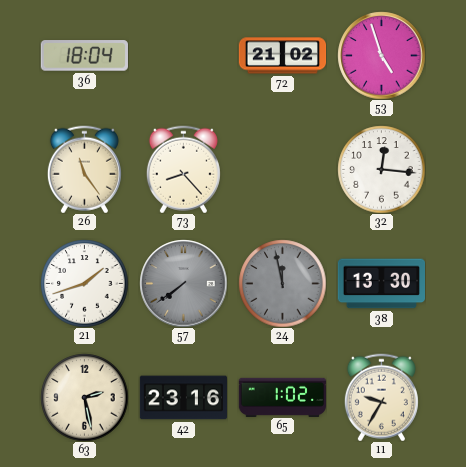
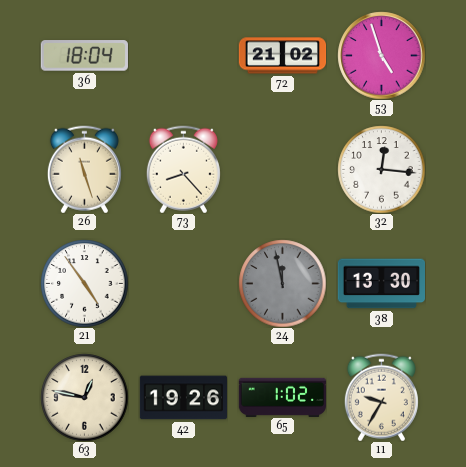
26: 11:24 -> 11:27 (84, 169)
21: 1:42 -> 4:54 (84, 283)
57: 7:39 -> none (183, 283)
63: 2:28 -> 12:47 (84, 397)
42: 23:16 -> 19:26 (183, 398)
